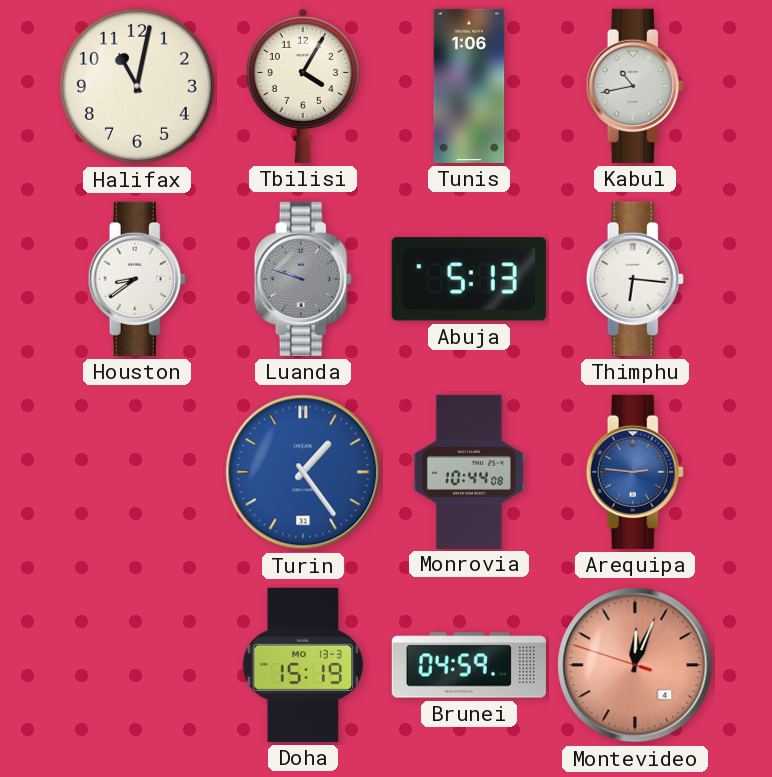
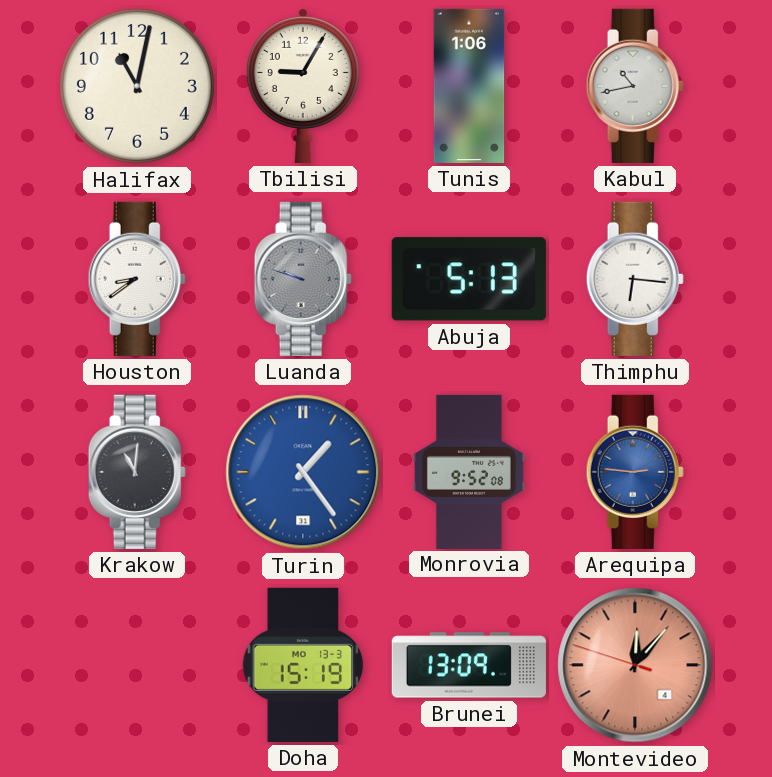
Tbilisi: 4:05 -> 9:05 (303, 85)
Krakow: none -> 11:01 (137, 472)
Monrovia: 10:44 -> 9:52 (469, 471)
Brunei: 04:59 -> 13:09 (469, 665)
Montevideo: 12:03 -> 12:06 (635, 665)
